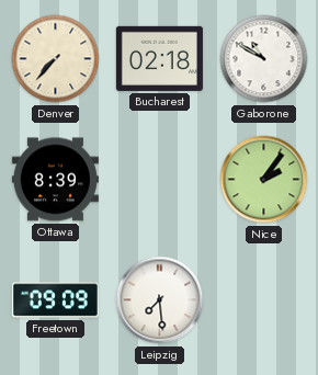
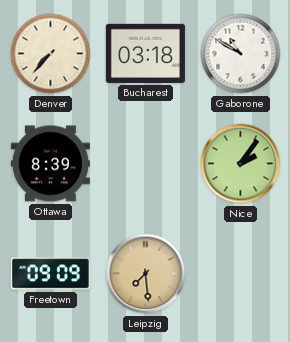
Bucharest: 02:18 -> 03:18 (145, 53)
Leipzig dial: white -> champagne (146, 274)
